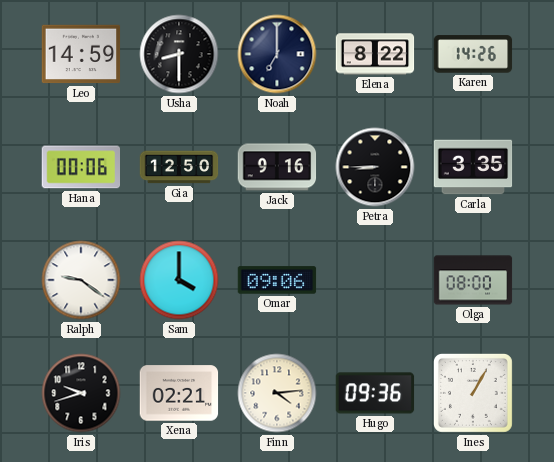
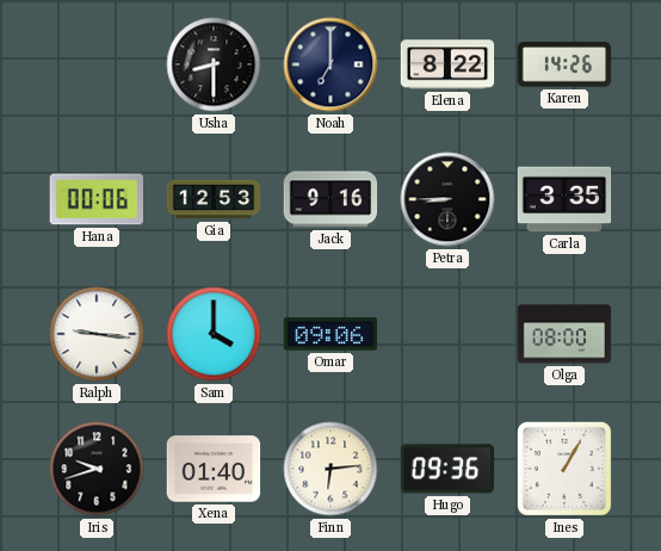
Leo: 14:59 -> none (81, 54)
Gia: 12:50 -> 12:53 (214, 199)
Ralph: 9:21 -> 9:16 (97, 334)
Xena: 02:21 -> 01:40 (214, 469)
Finn: 4:14 -> 6:14 (330, 469)
